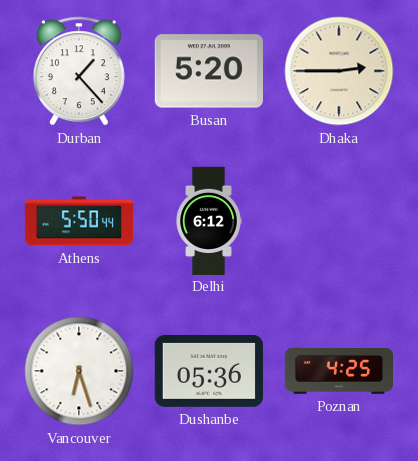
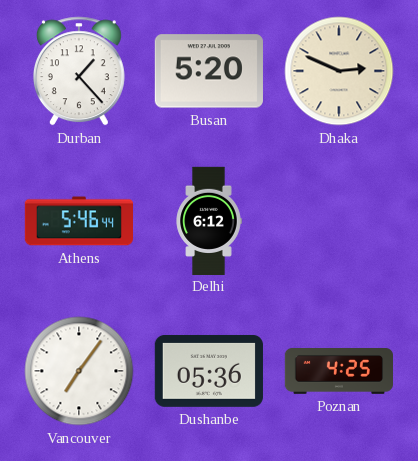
Dhaka: 2:45 -> 2:49 (339, 71)
Athens: 5:50 -> 5:46 (78, 221)
Vancouver: 6:27 -> 7:06 (79, 371)
